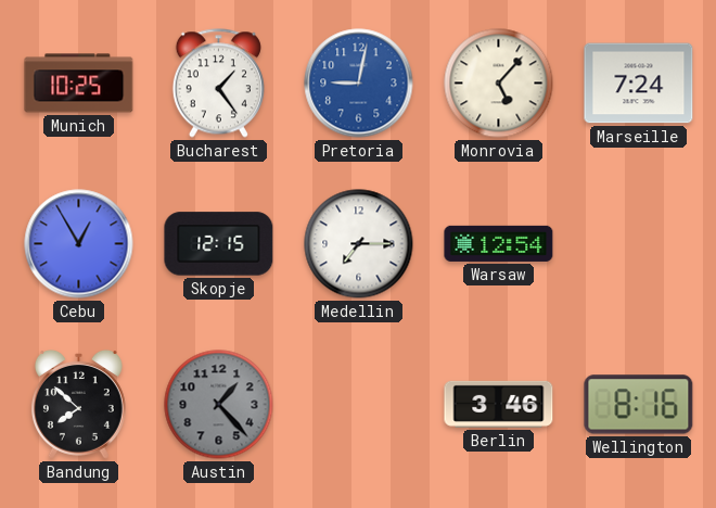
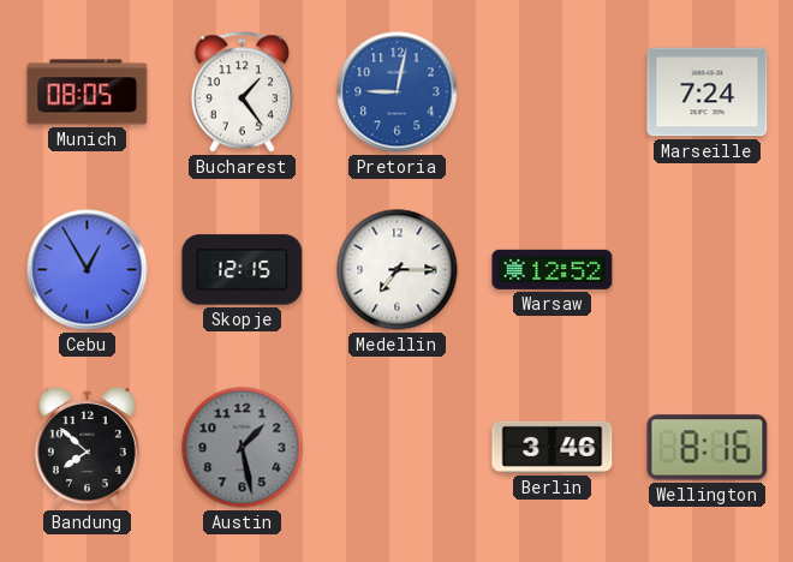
Munich: 10:25 -> 08:05 (88, 92)
Monrovia: 5:07 -> none (499, 84)
Warsaw: 12:54 -> 12:52 (553, 269)
Austin: 1:23 -> 1:28 (243, 448)
